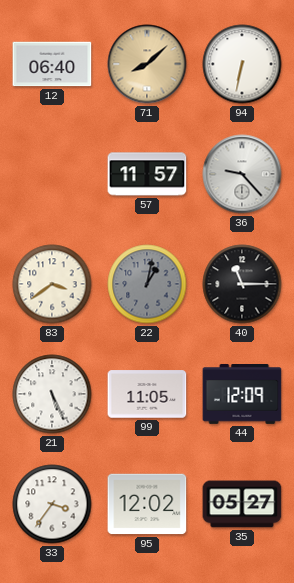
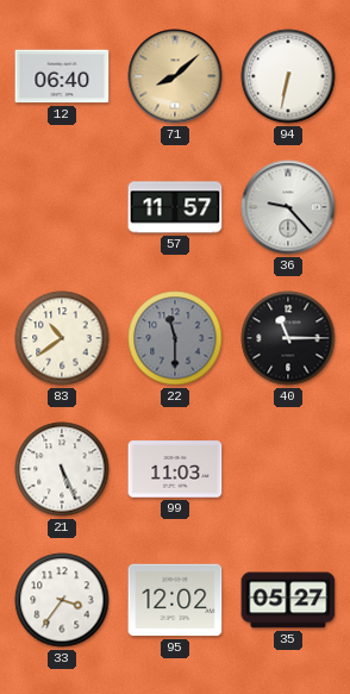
83: 3:39 -> 10:39 (62, 338)
22: 1:02 -> 11:30 (175, 338)
99: 11:05 -> 11:03 (175, 469)
44: 12:09 -> none (242, 395)
